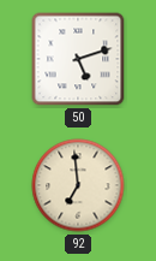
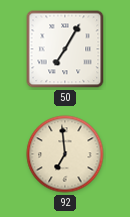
50: 5:12 -> 7:05 (65, 49)
